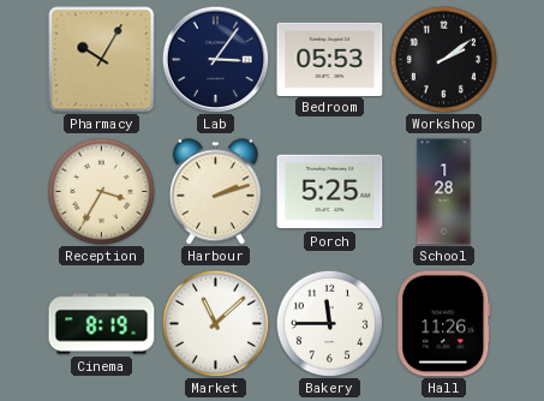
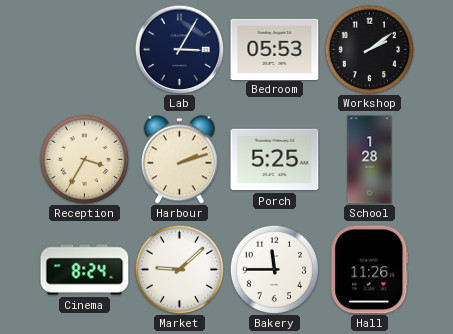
Pharmacy: 10:05 -> none (102, 60)
Lab: 3:06 -> 3:05 (179, 49)
Cinema: 8:19 -> 8:24 (85, 270)
Market: 11:08 -> 9:08 (179, 269)
